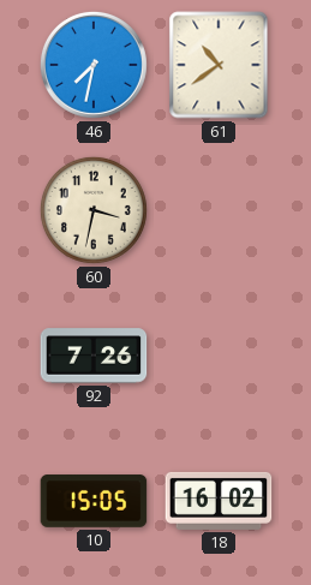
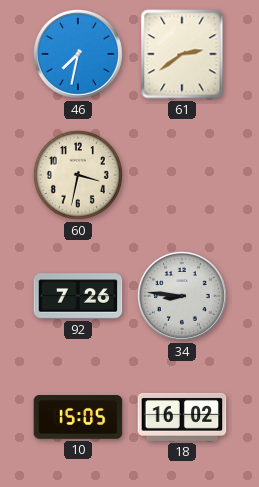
61: 10:39 -> 2:39 (182, 54)
34: none -> 8:46 (182, 296)
